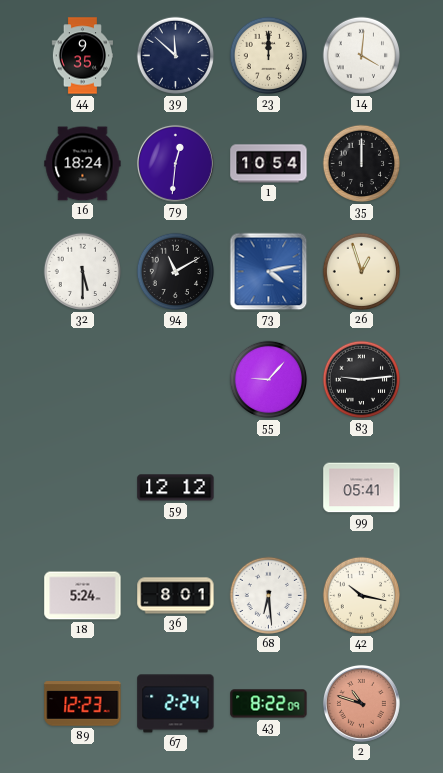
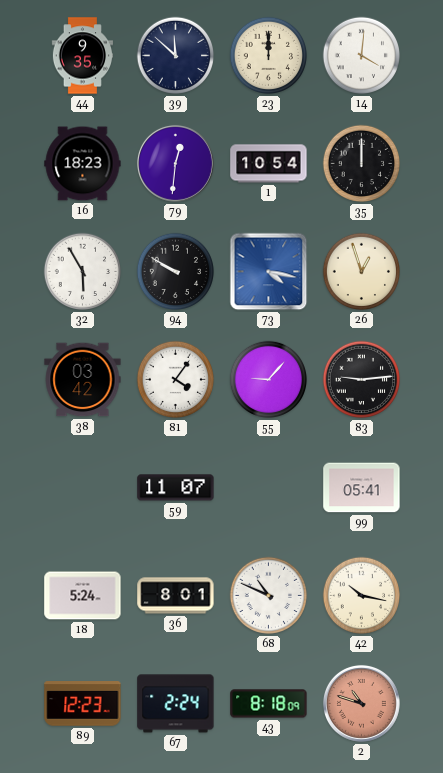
16: 18:24 -> 18:23 (83, 164)
32: 5:30 -> 5:55 (83, 272)
94: 11:10 -> 9:50 (176, 272)
73: 4:13 -> 4:17 (269, 272)
38: none -> 03:42 (83, 380)
81: none -> 4:06 (176, 380)
59: 12:12 -> 11:07 (176, 488)
68: 6:29 -> 10:49 (269, 596)
43: 8:22 -> 8:18 (269, 704)
